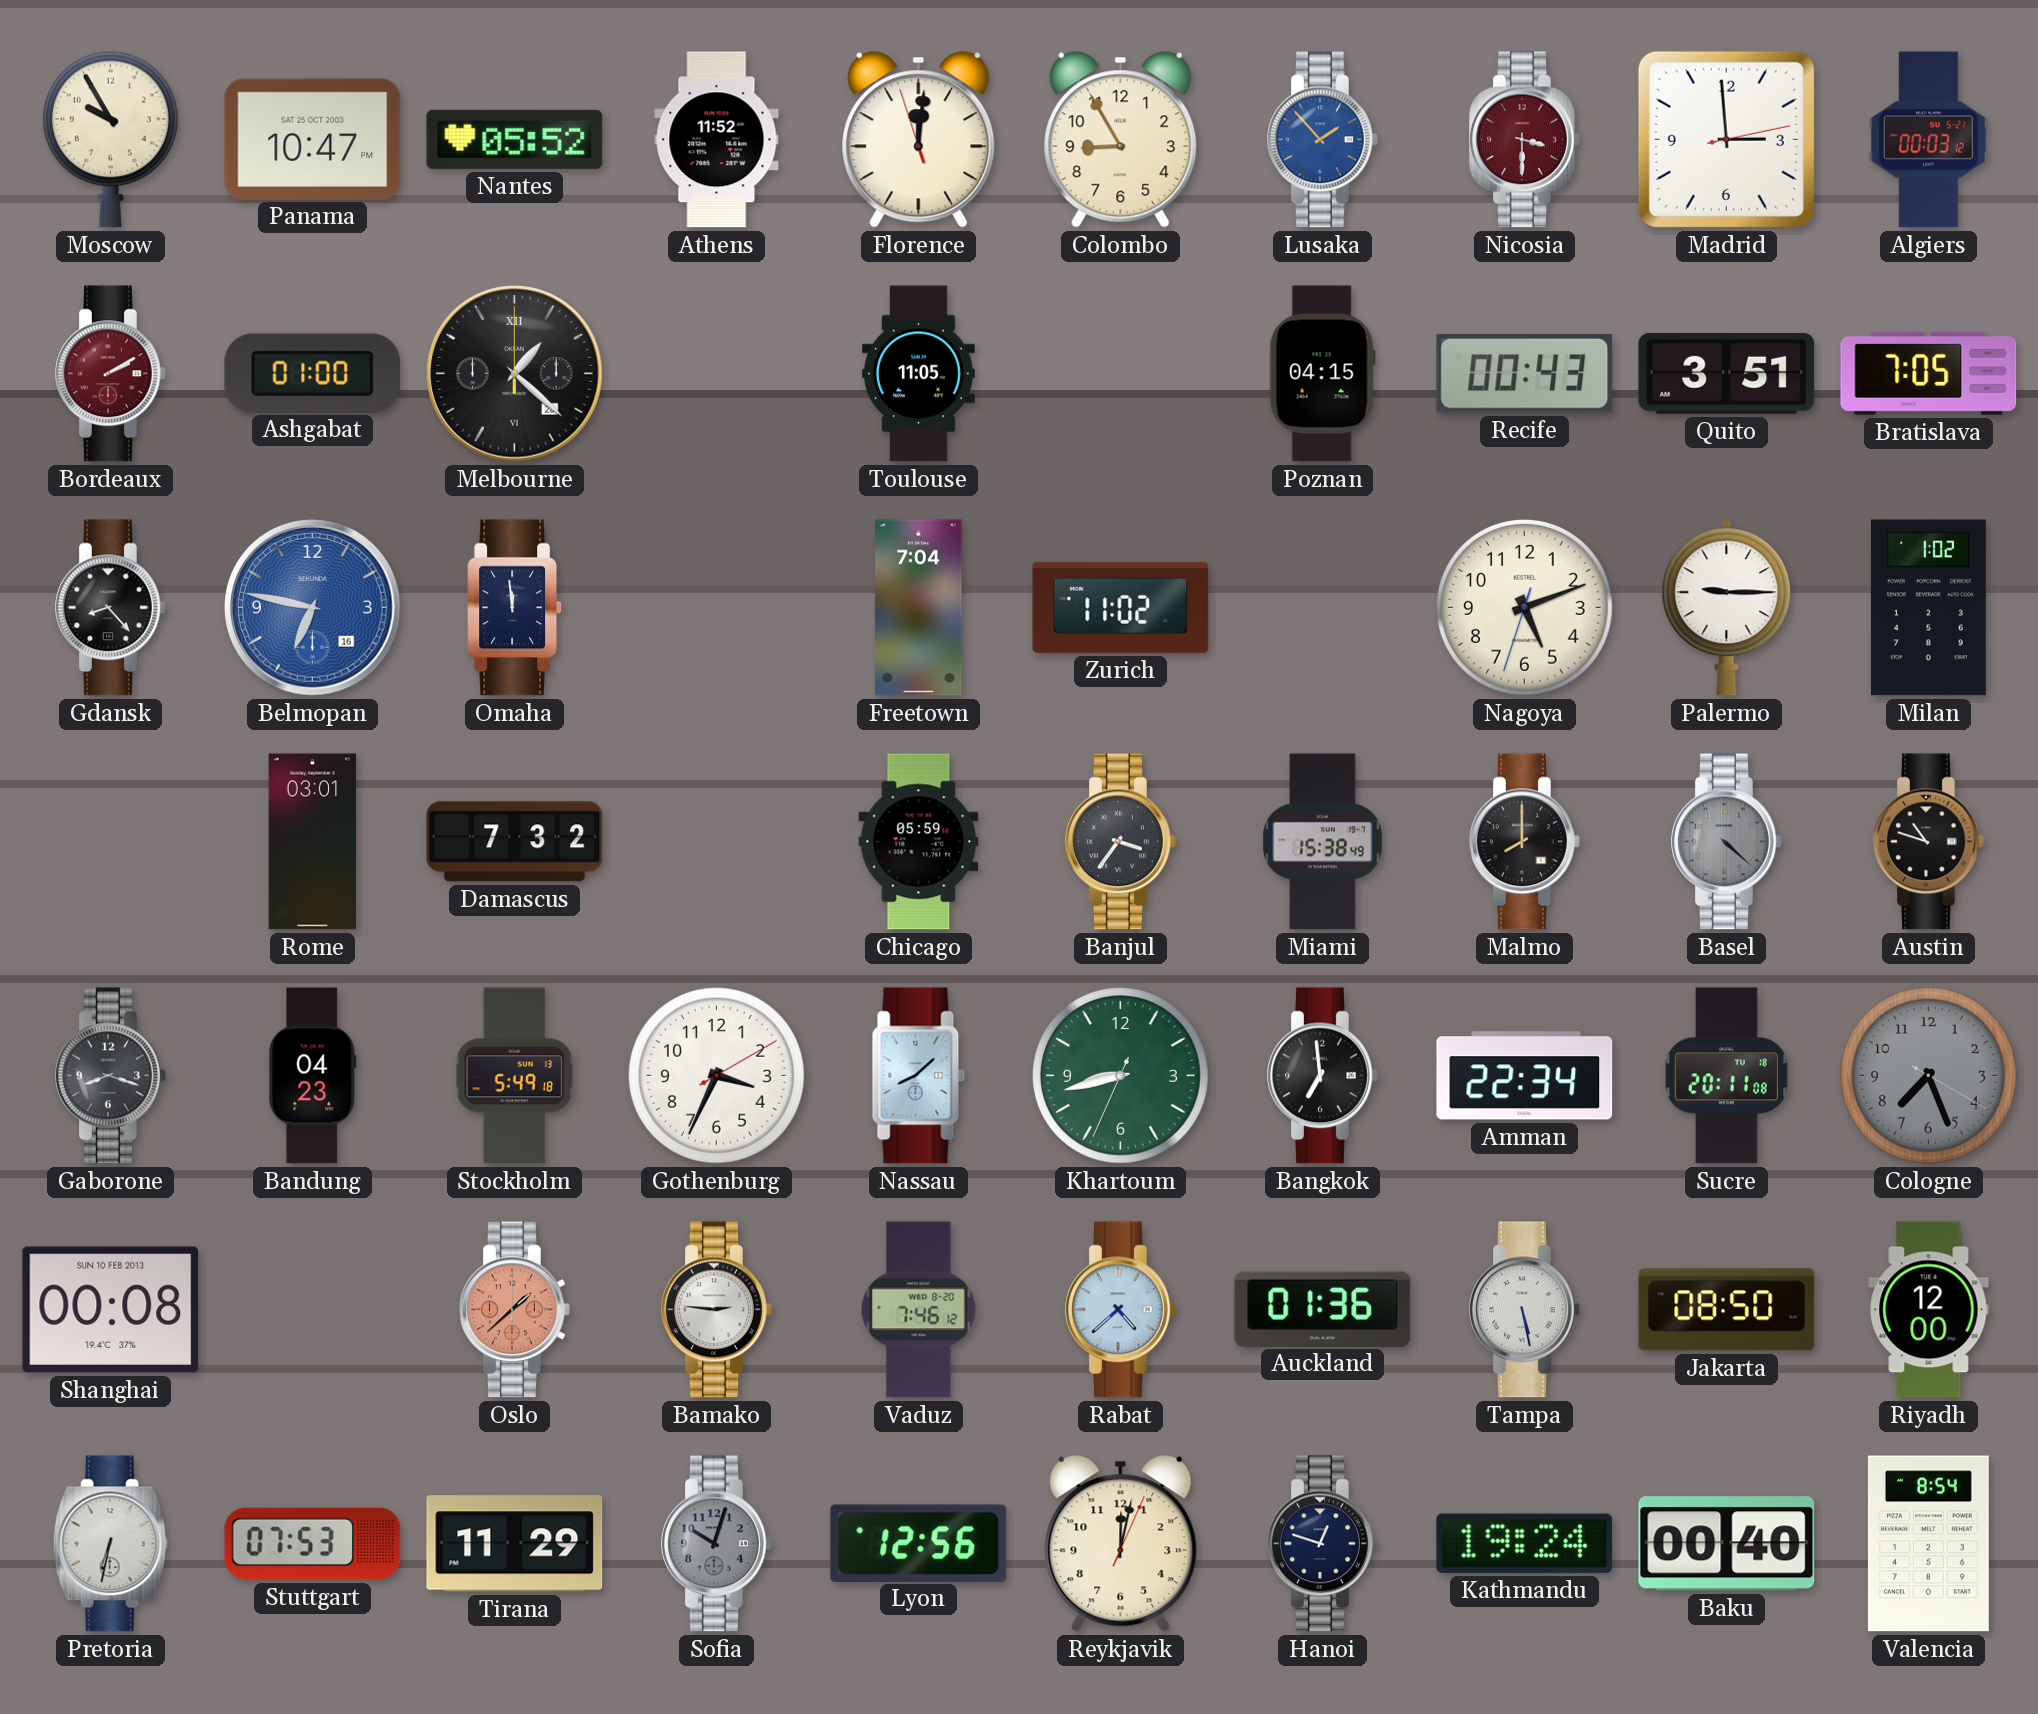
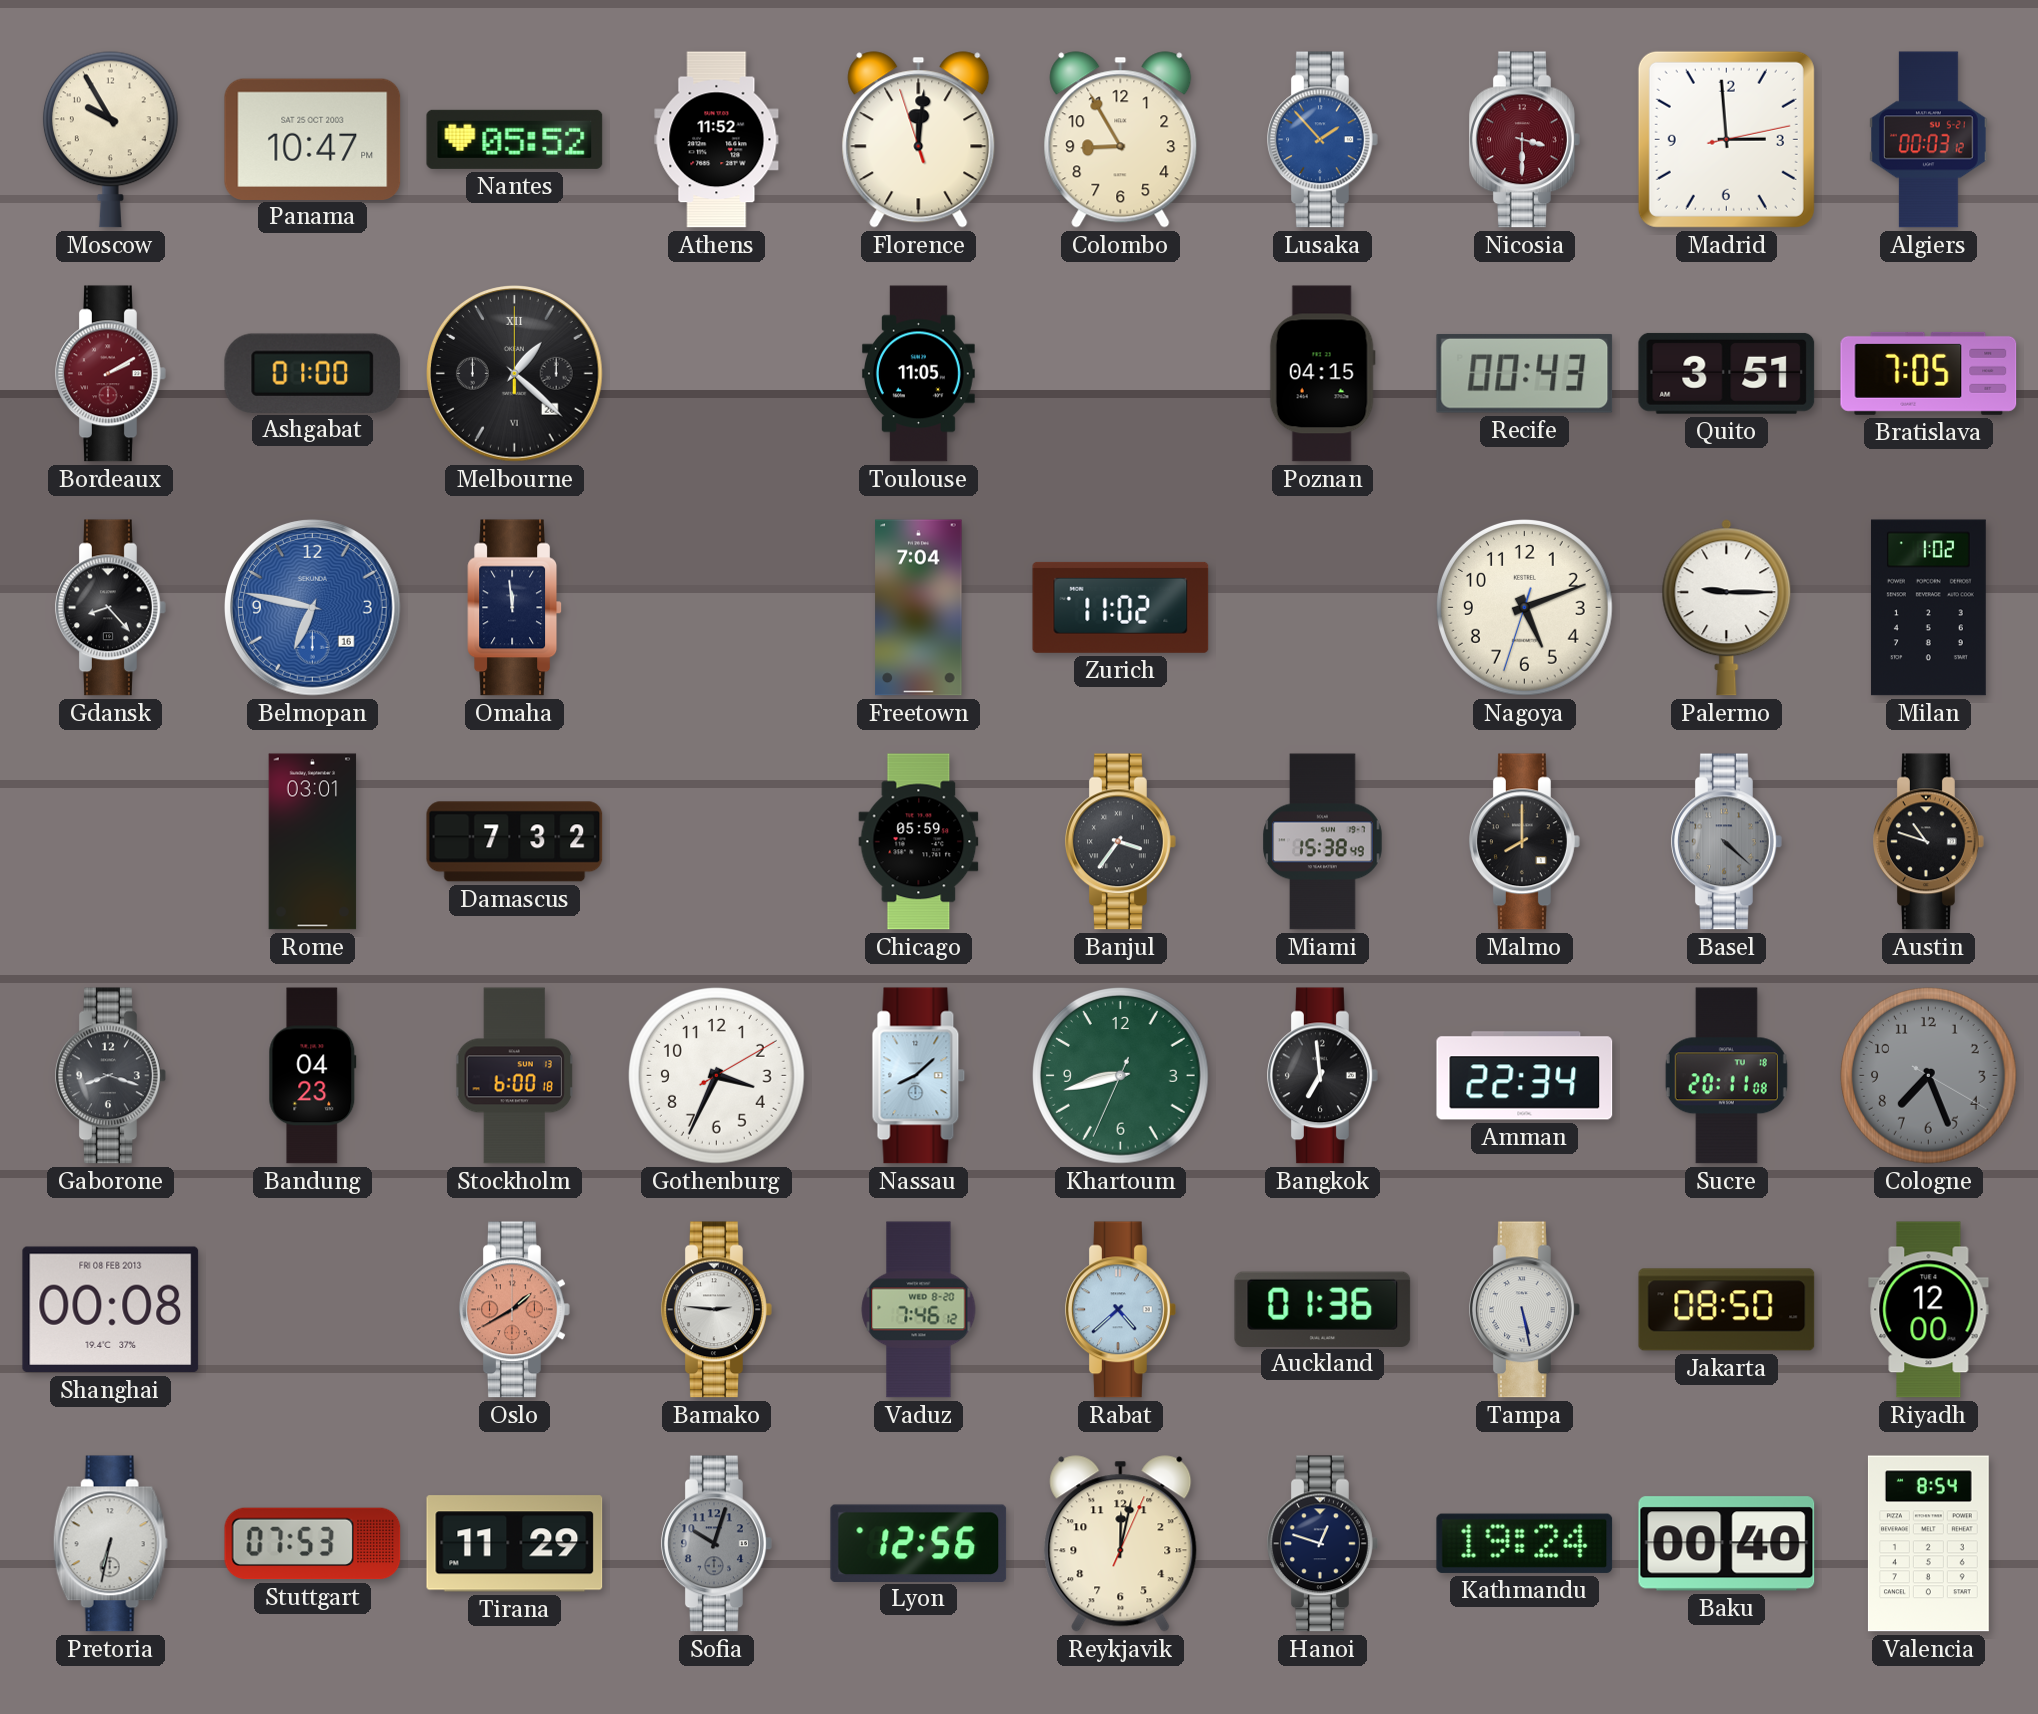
Stockholm: 5:49 -> 6:00 (514, 1076)
Shanghai date: SUN 10 FEB 2013 -> FRI 08 FEB 2013 (111, 1310)
Oslo: 1:38 -> 1:40 (515, 1310)
